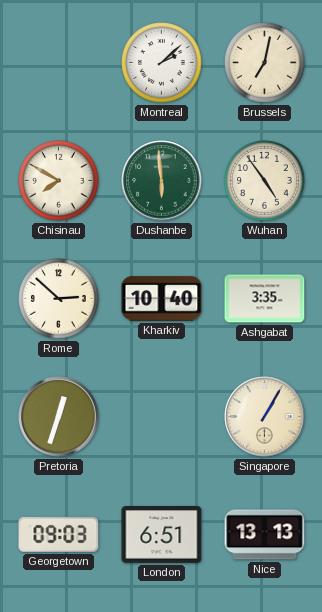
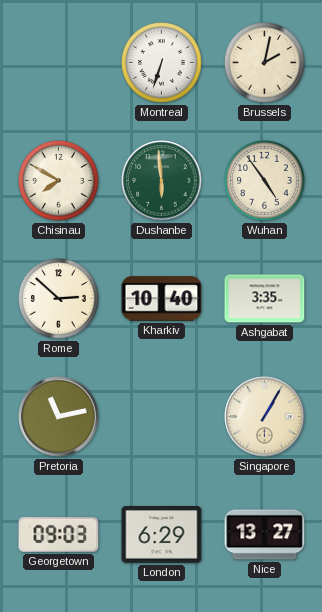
Montreal: 2:08 -> 6:33 (162, 63)
Brussels: 7:02 -> 2:02 (265, 63)
Pretoria: 12:33 -> 11:13 (59, 417)
London: 6:51 -> 6:29 (162, 535)
Nice: 13:13 -> 13:27 (265, 535)
